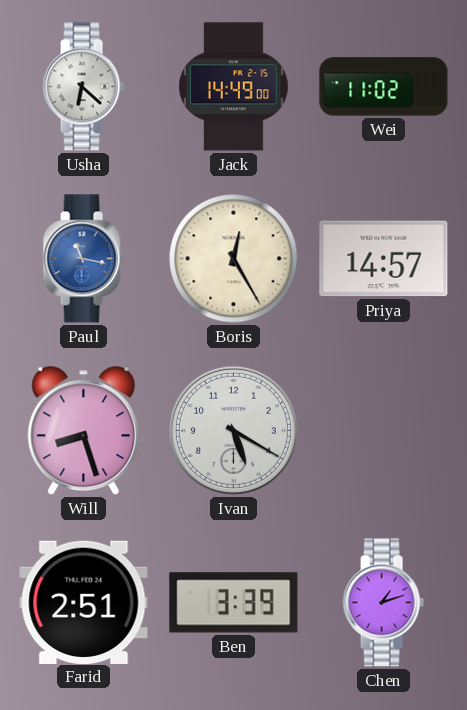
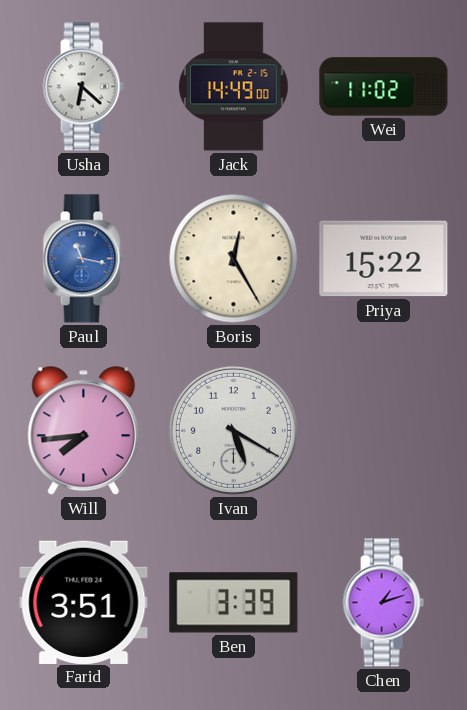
Priya: 14:57 -> 15:22 (384, 259)
Will: 8:27 -> 7:44 (84, 431)
Farid: 2:51 -> 3:51 (84, 602)
